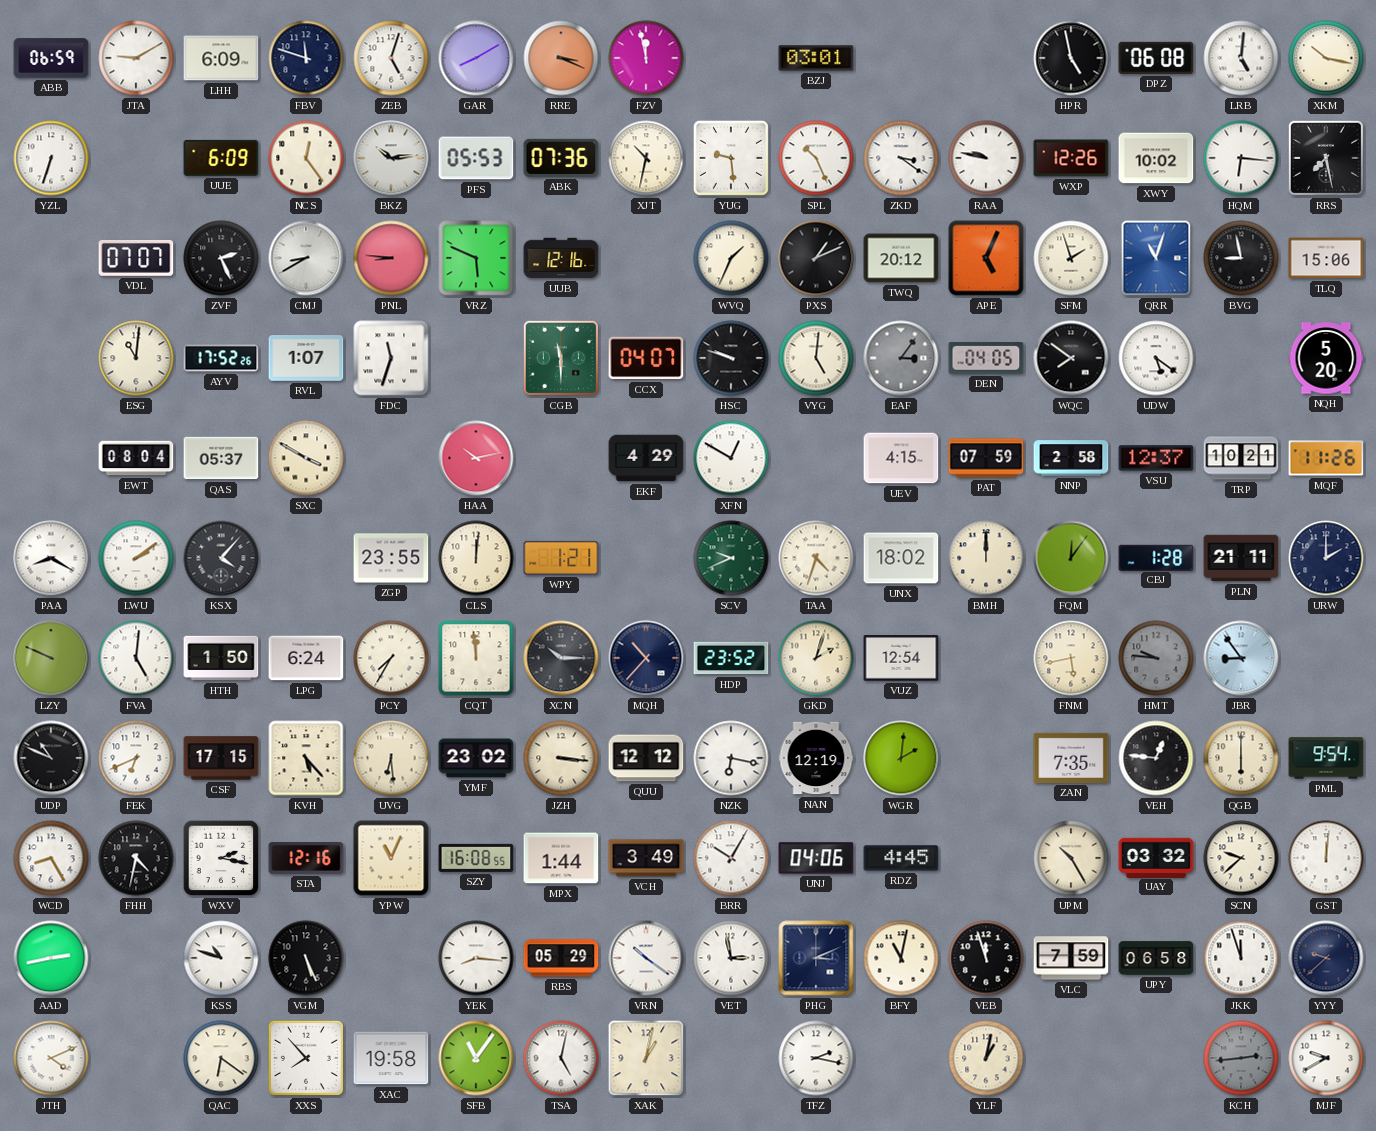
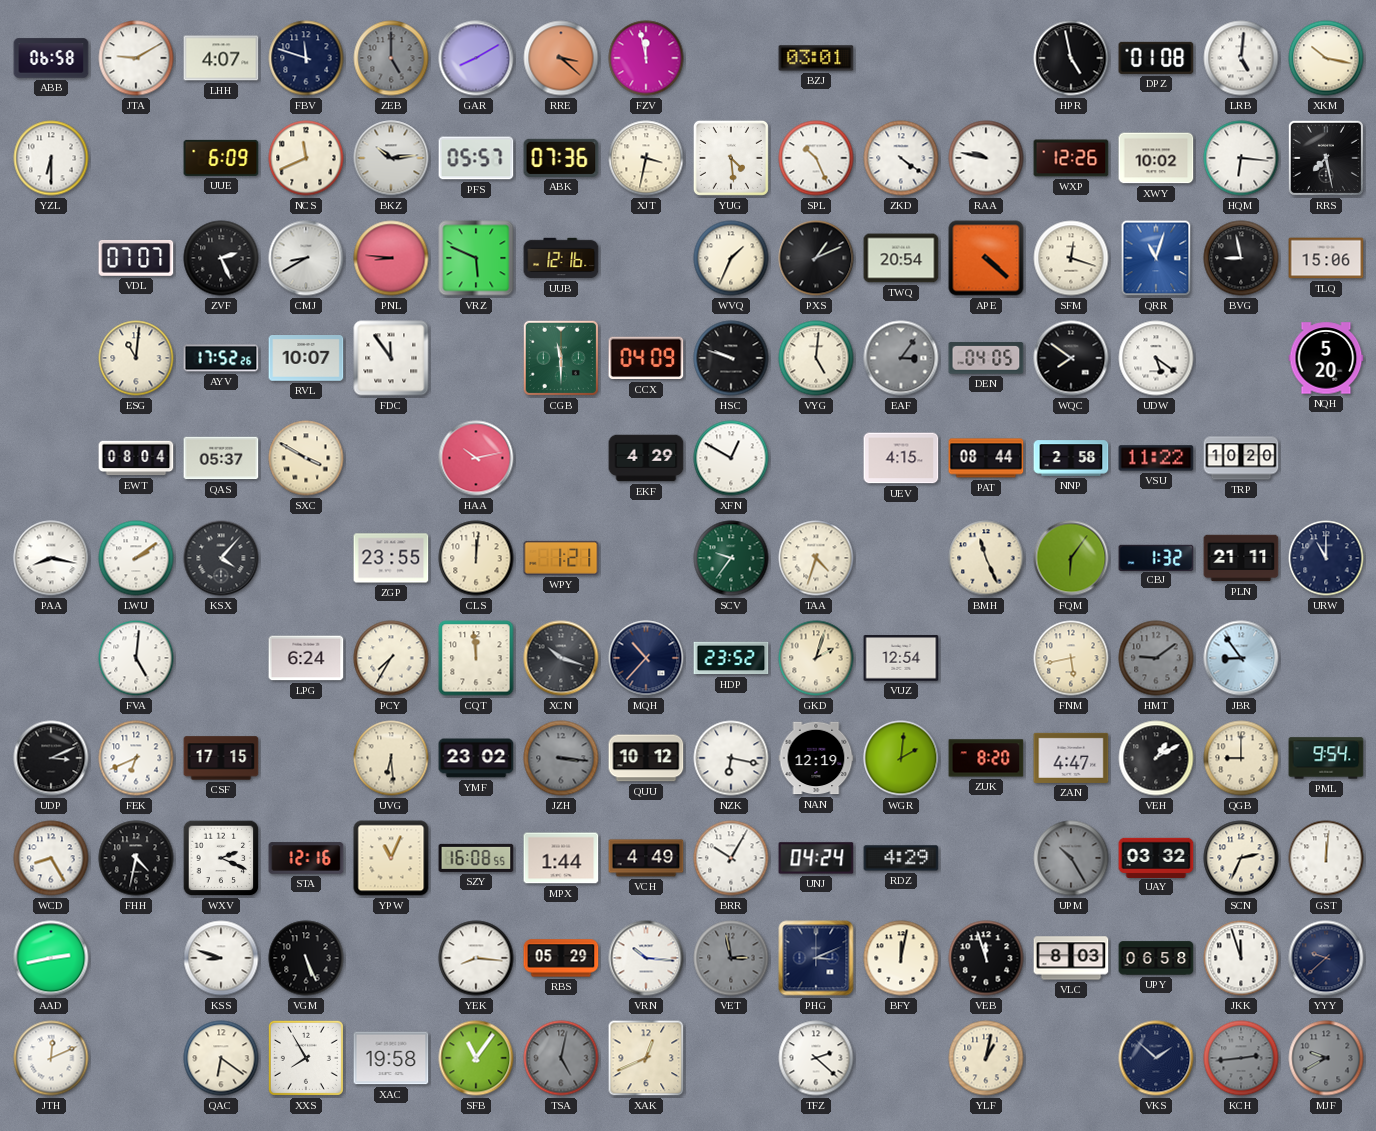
ABB: 06:59 -> 06:58 (51, 58)
LHH: 6:09 -> 4:07 (221, 58)
ZEB: 5:03 -> 5:00 (391, 58)
ZEB dial: white -> grey (391, 58)
RRE: 3:19 -> 3:22 (561, 58)
DPZ: 06:08 -> 01:08 (1156, 58)
YZL: 6:33 -> 6:30 (51, 158)
NCS: 12:24 -> 11:41 (306, 158)
PFS: 05:53 -> 05:57 (476, 158)
XJT: 10:32 -> 3:32 (646, 158)
YUG: 9:29 -> 4:29 (731, 158)
ZKD: 3:21 -> 4:21 (901, 158)
TWQ: 20:12 -> 20:54 (901, 258)
APE: 5:04 -> 4:22 (986, 258)
SFM: 1:57 -> 12:18 (1071, 258)
RVL: 1:07 -> 10:07 (306, 359)
FDC: 11:33 -> 11:54 (391, 358)
CCX: 04:07 -> 04:09 (646, 358)
PAT: 07:59 -> 08:44 (986, 458)
VSU: 12:37 -> 11:22 (1156, 458)
TRP: 10:21 -> 10:20 (1241, 458)
MQF: 11:26 -> none (1326, 458)
PAA: 8:20 -> 8:17 (51, 558)
SCV: 9:41 -> 9:36 (731, 558)
UNX: 18:02 -> none (901, 558)
BMH: 12:00 -> 11:26 (986, 558)
FQM: 12:06 -> 6:06 (1071, 558)
CBJ: 1:28 -> 1:32 (1156, 557)
URW: 2:00 -> 11:00 (1326, 558)
LZY: 9:49 -> none (51, 658)
HTH: 1:50 -> none (221, 658)
XCN: 10:15 -> 10:18 (561, 658)
HMT: 9:46 -> 9:09 (1156, 658)
UDP: 10:49 -> 3:11 (51, 758)
KVH: 5:23 -> none (306, 758)
JZH dial: cream -> grey (561, 758)
QUU: 12:12 -> 10:12 (646, 758)
ZUK: none -> 8:20 (986, 758)
ZAN: 7:35 -> 4:47 (1071, 758)
VEH: 12:46 -> 1:10 (1156, 758)
QGB: 6:00 -> 9:00 (1241, 758)
WXV: 2:17 -> 2:19 (221, 858)
VCH: 3:49 -> 4:49 (646, 858)
UNJ: 04:06 -> 04:24 (816, 858)
RDZ: 4:45 -> 4:29 (901, 858)
UPM dial: cream -> grey (1071, 858)
SCN: 9:38 -> 2:34 (1241, 858)
KSS: 10:48 -> 8:48 (221, 958)
VRN: 10:21 -> 10:16 (646, 958)
VET dial: white -> grey (731, 958)
BFY: 11:02 -> 12:02 (901, 958)
VLC: 7:59 -> 8:03 (1071, 958)
JTH: 4:11 -> 12:11 (51, 1058)
XXS: 7:53 -> 7:55 (306, 1058)
TSA dial: white -> grey (561, 1058)
XAK: 1:02 -> 12:41 (646, 1058)
TFZ: 2:17 -> 2:22 (816, 1058)
VKS: none -> 1:52 (1156, 1058)
MJF dial: white -> grey (1326, 1058)
